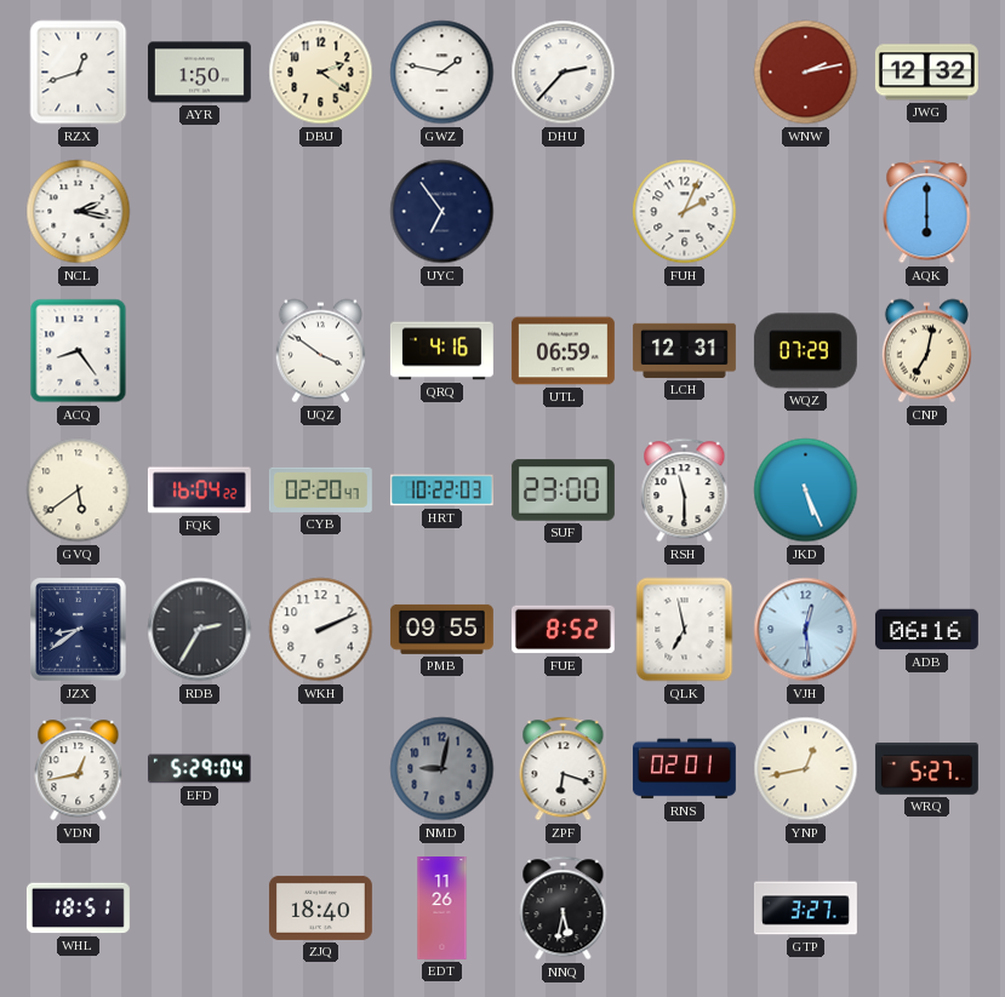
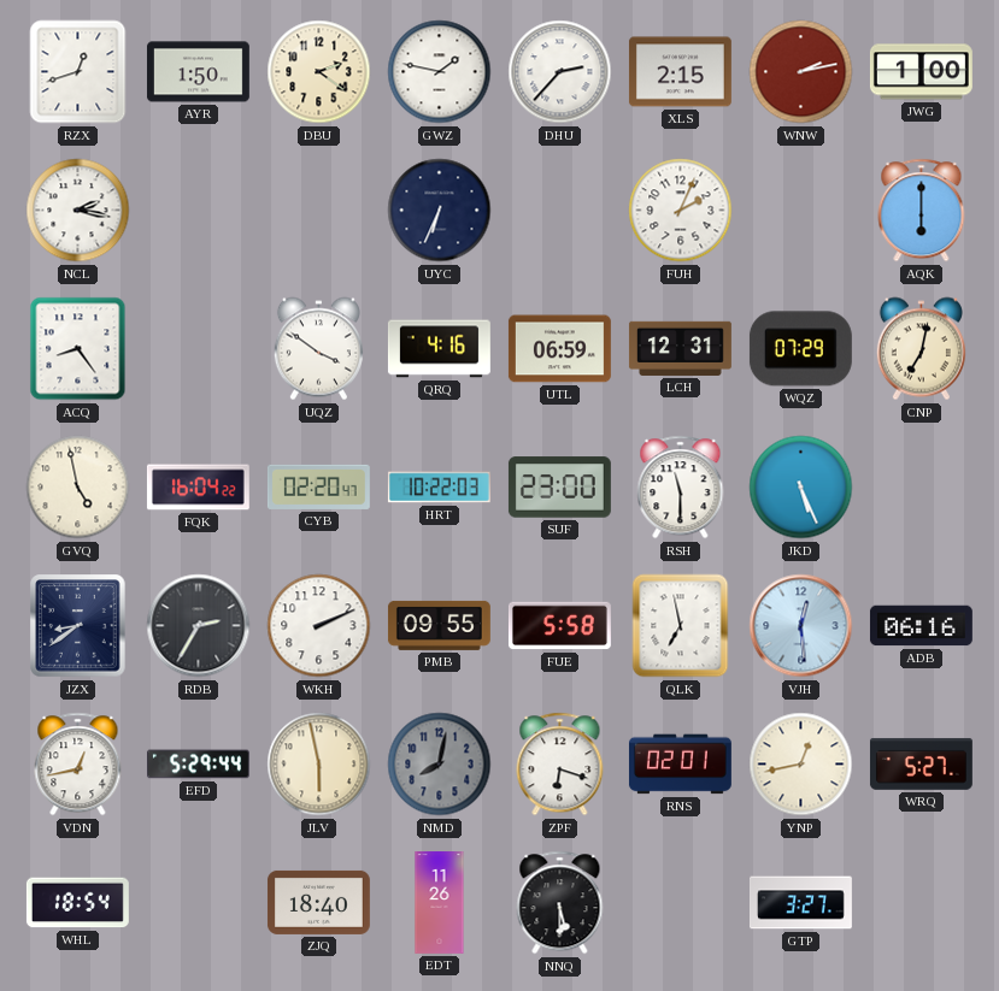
XLS: none -> 2:15 (680, 72)
JWG: 12:32 -> 1:00 (921, 72)
UYC: 6:54 -> 6:34 (440, 211)
GVQ: 5:39 -> 4:58 (78, 488)
FUE: 8:52 -> 5:58 (559, 626)
EFD: 5:29:04 -> 5:29:44 (198, 765)
JLV: none -> 5:58 (319, 765)
NMD: 9:02 -> 8:02 (440, 765)
WHL: 18:51 -> 18:54 (77, 903)
NNQ: 5:32 -> 5:30 (560, 903)
